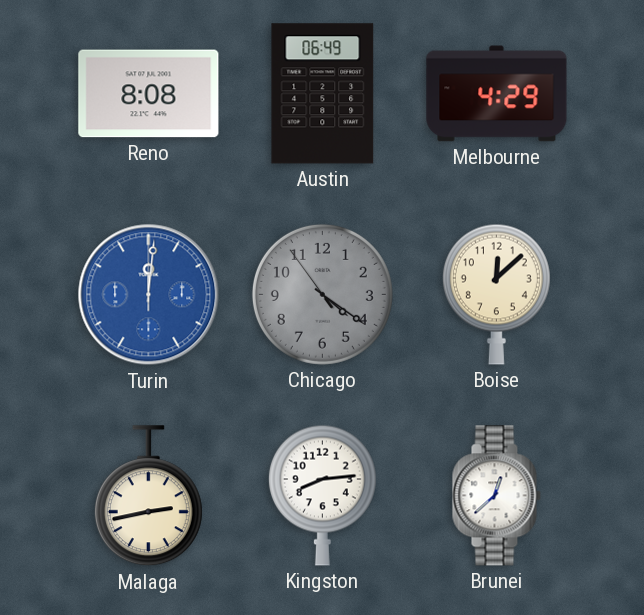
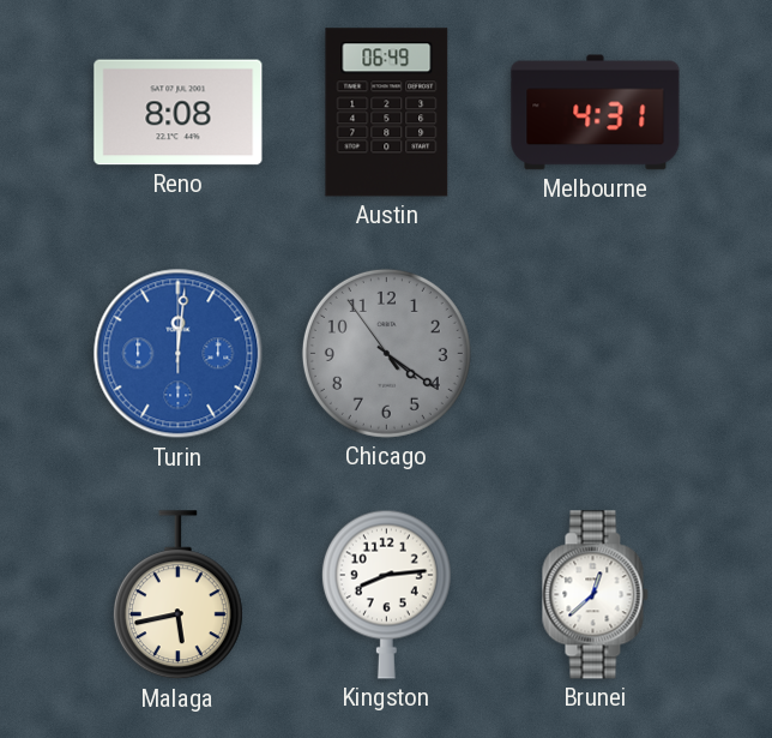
Melbourne: 4:29 -> 4:31 (596, 113)
Boise: 12:08 -> none (496, 294)
Malaga: 2:43 -> 5:43 (177, 595)
